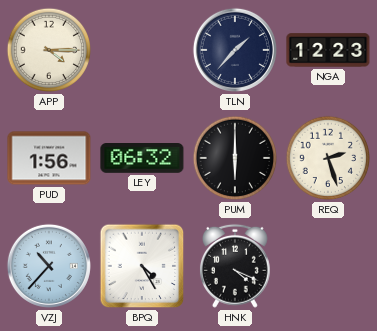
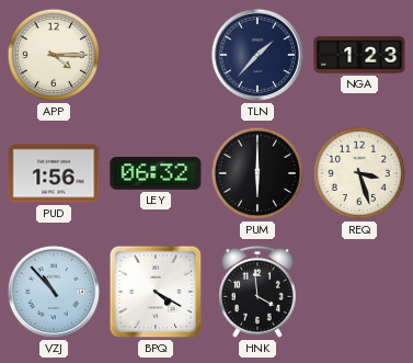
NGA: 12:23 -> 1:23 (359, 55)
REQ: 2:27 -> 3:27 (359, 173)
VZJ: 10:37 -> 10:53 (54, 292)
BPQ: 4:25 -> 4:20 (156, 292)
HNK: 4:19 -> 3:59 (257, 292)
